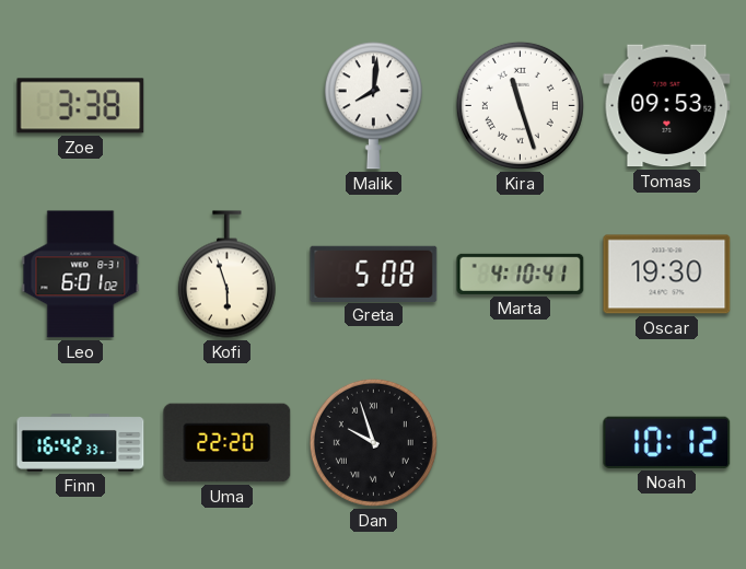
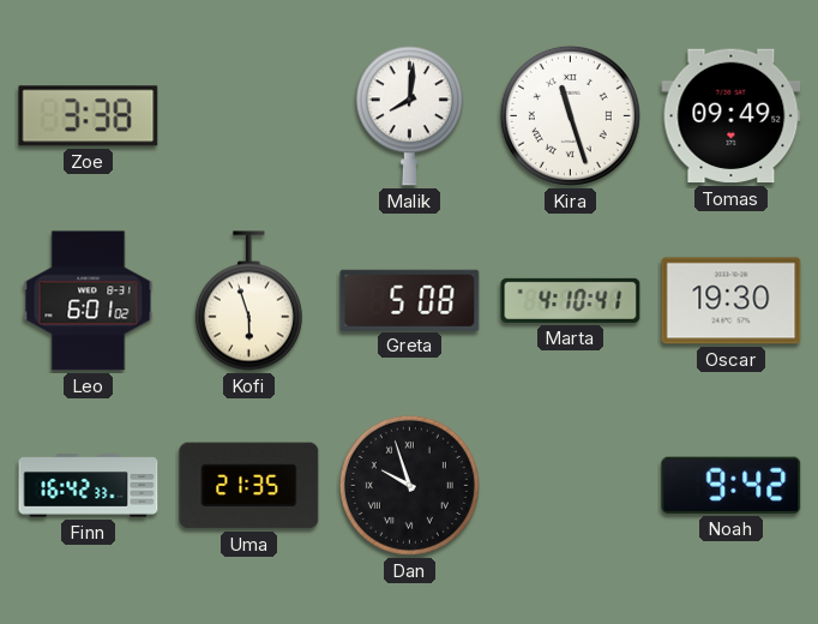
Tomas: 09:53 -> 09:49 (732, 116)
Uma: 22:20 -> 21:35 (249, 486)
Noah: 10:12 -> 9:42 (732, 485)
